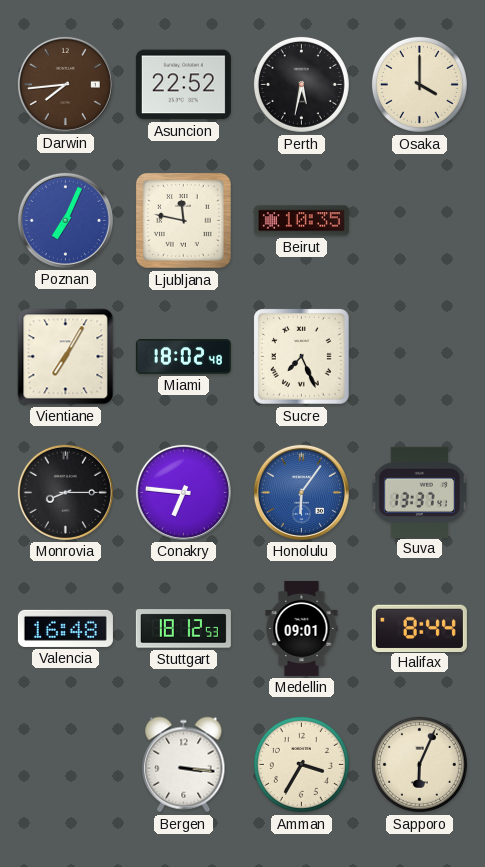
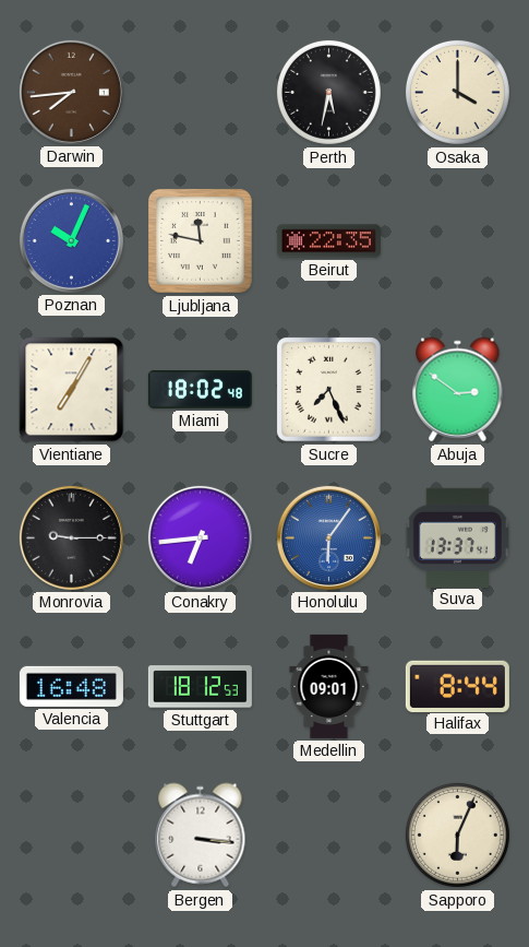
Asuncion: 22:52 -> none (183, 85)
Poznan: 7:04 -> 10:04 (71, 240)
Beirut: 10:35 -> 22:35 (328, 241)
Abuja: none -> 2:51 (458, 390)
Monrovia: 8:15 -> 9:15 (71, 537)
Conakry: 6:46 -> 6:44 (200, 537)
Amman: 3:35 -> none (301, 764)
